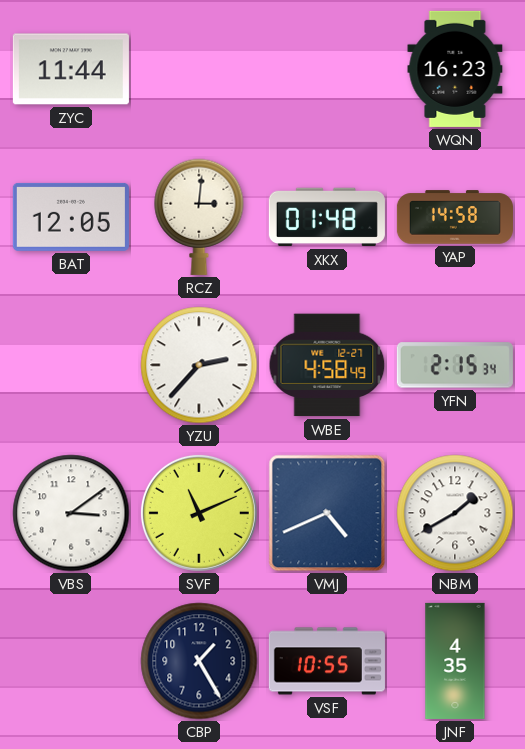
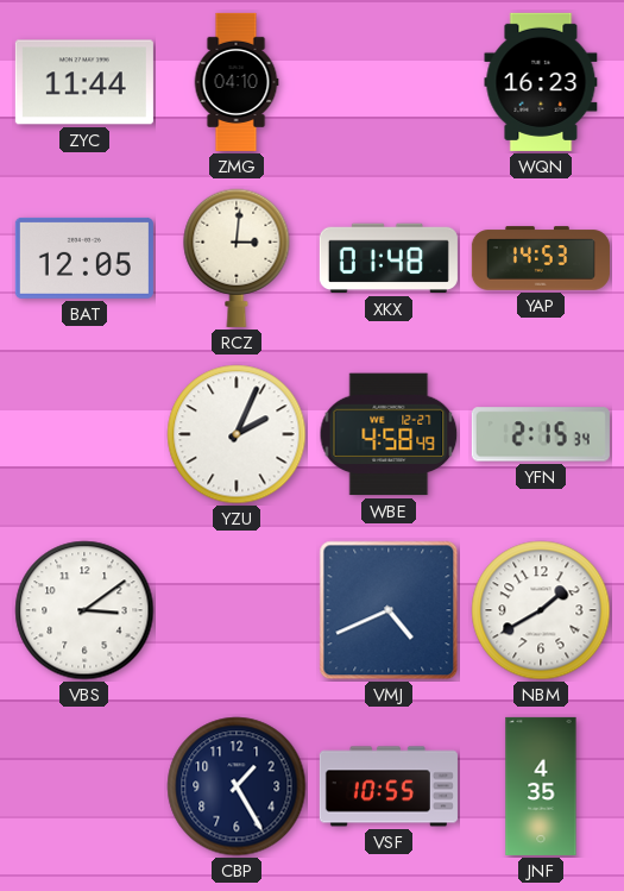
ZMG: none -> 04:10 (237, 82)
YAP: 14:58 -> 14:53 (541, 258)
YZU: 2:37 -> 2:04 (237, 434)
SVF: 11:11 -> none (199, 513)
